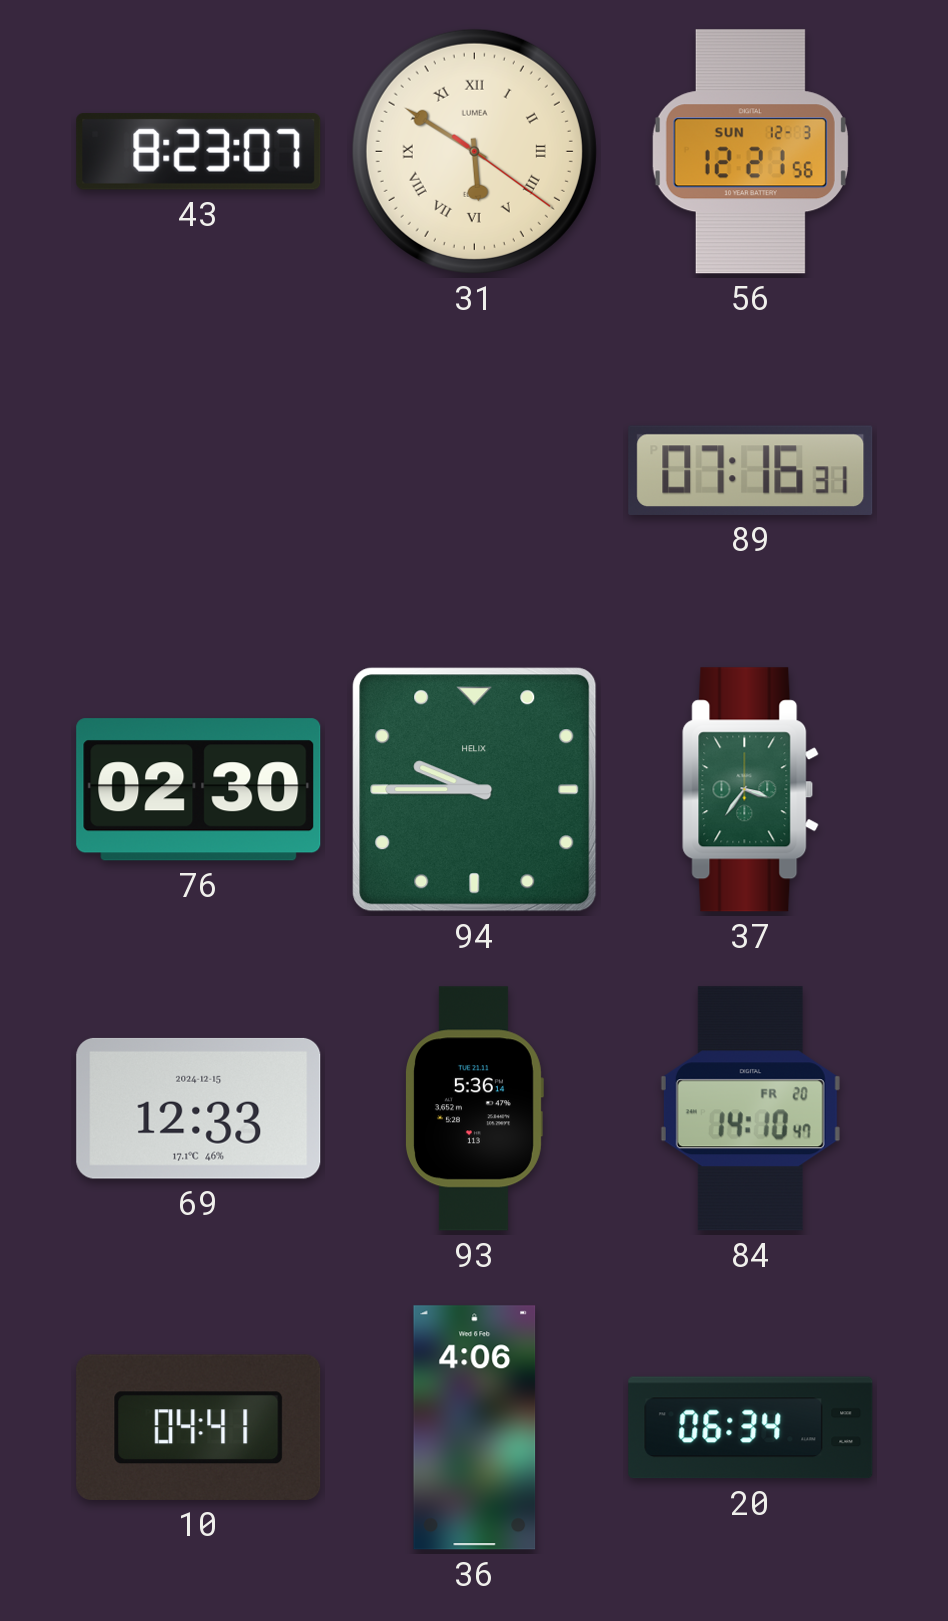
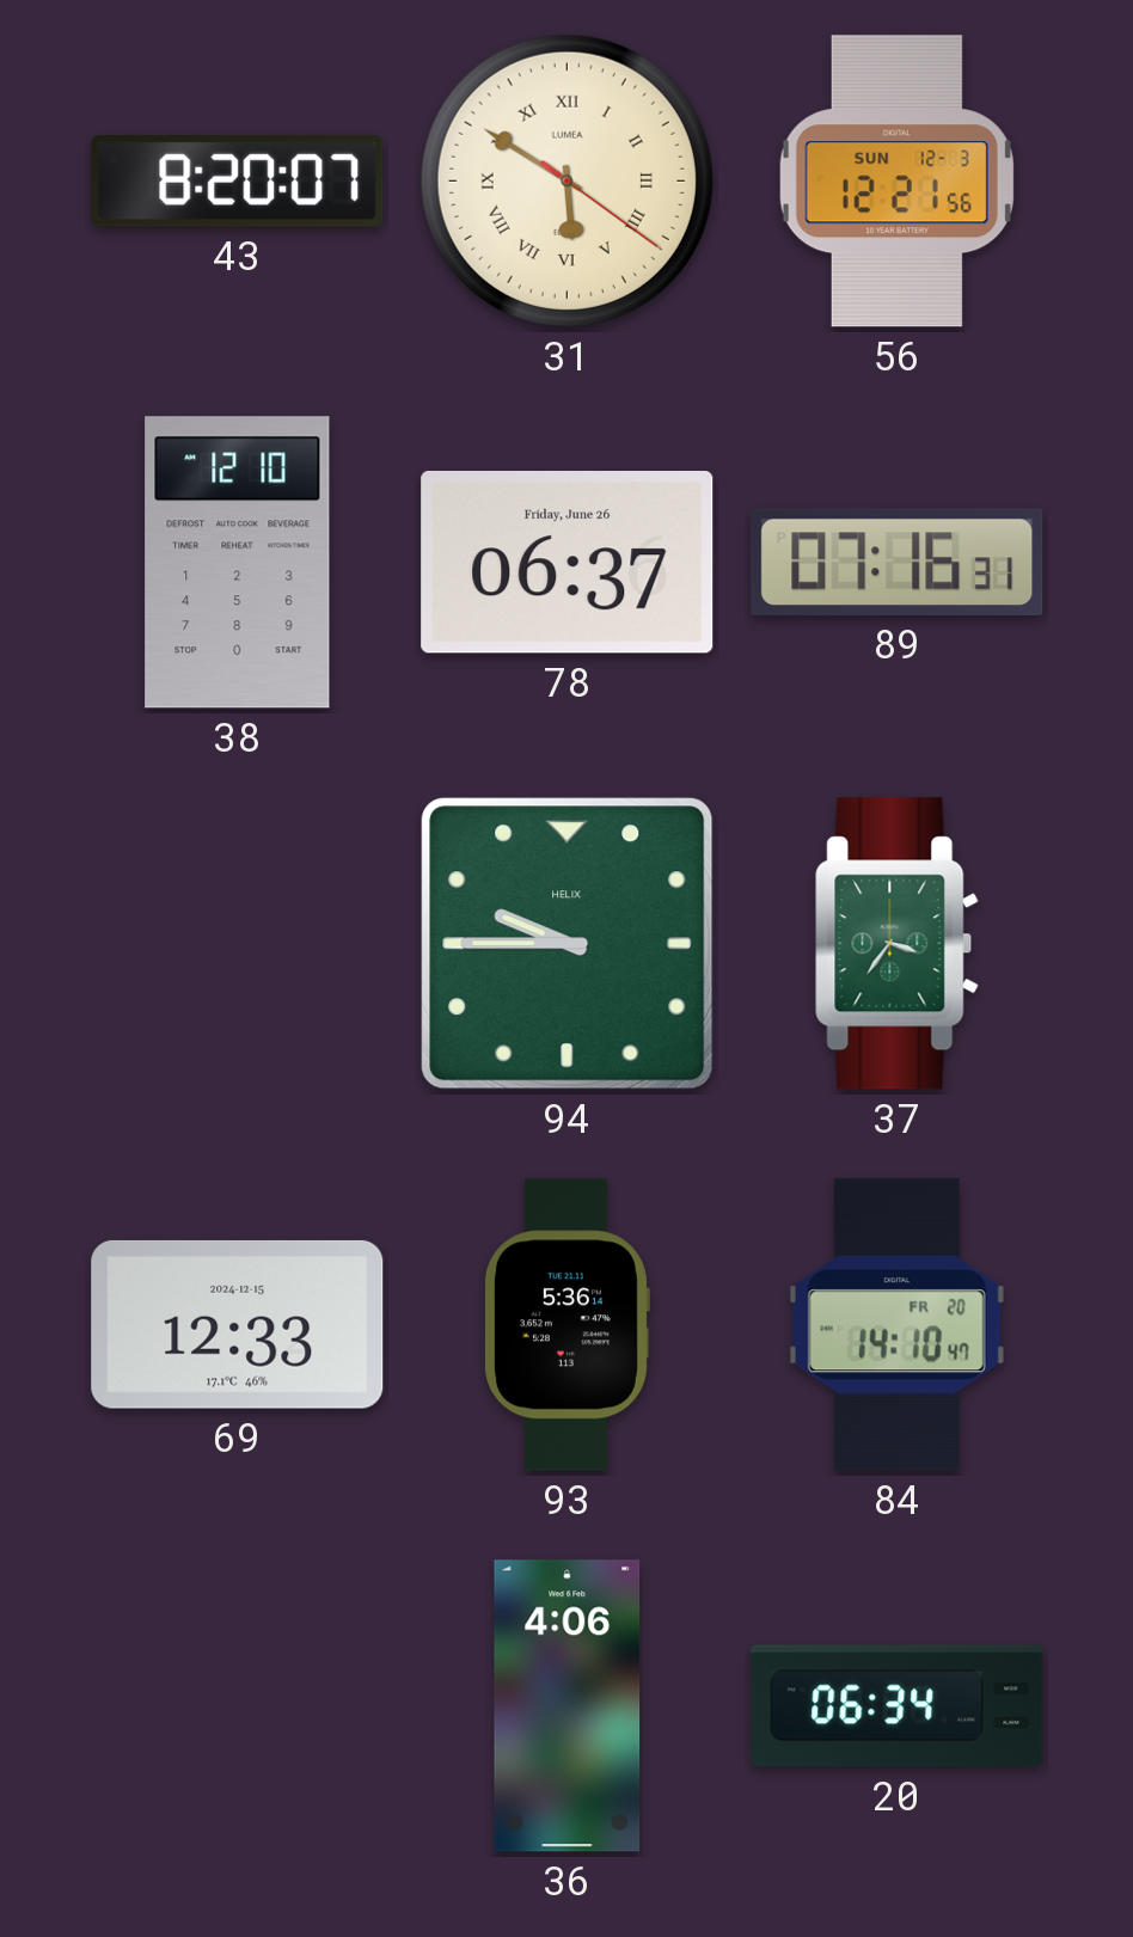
43: 8:23 -> 8:20 (238, 180)
38: none -> 12:10 (238, 563)
78: none -> 06:37 (568, 563)
76: 02:30 -> none (199, 790)
10: 04:41 -> none (199, 1427)
